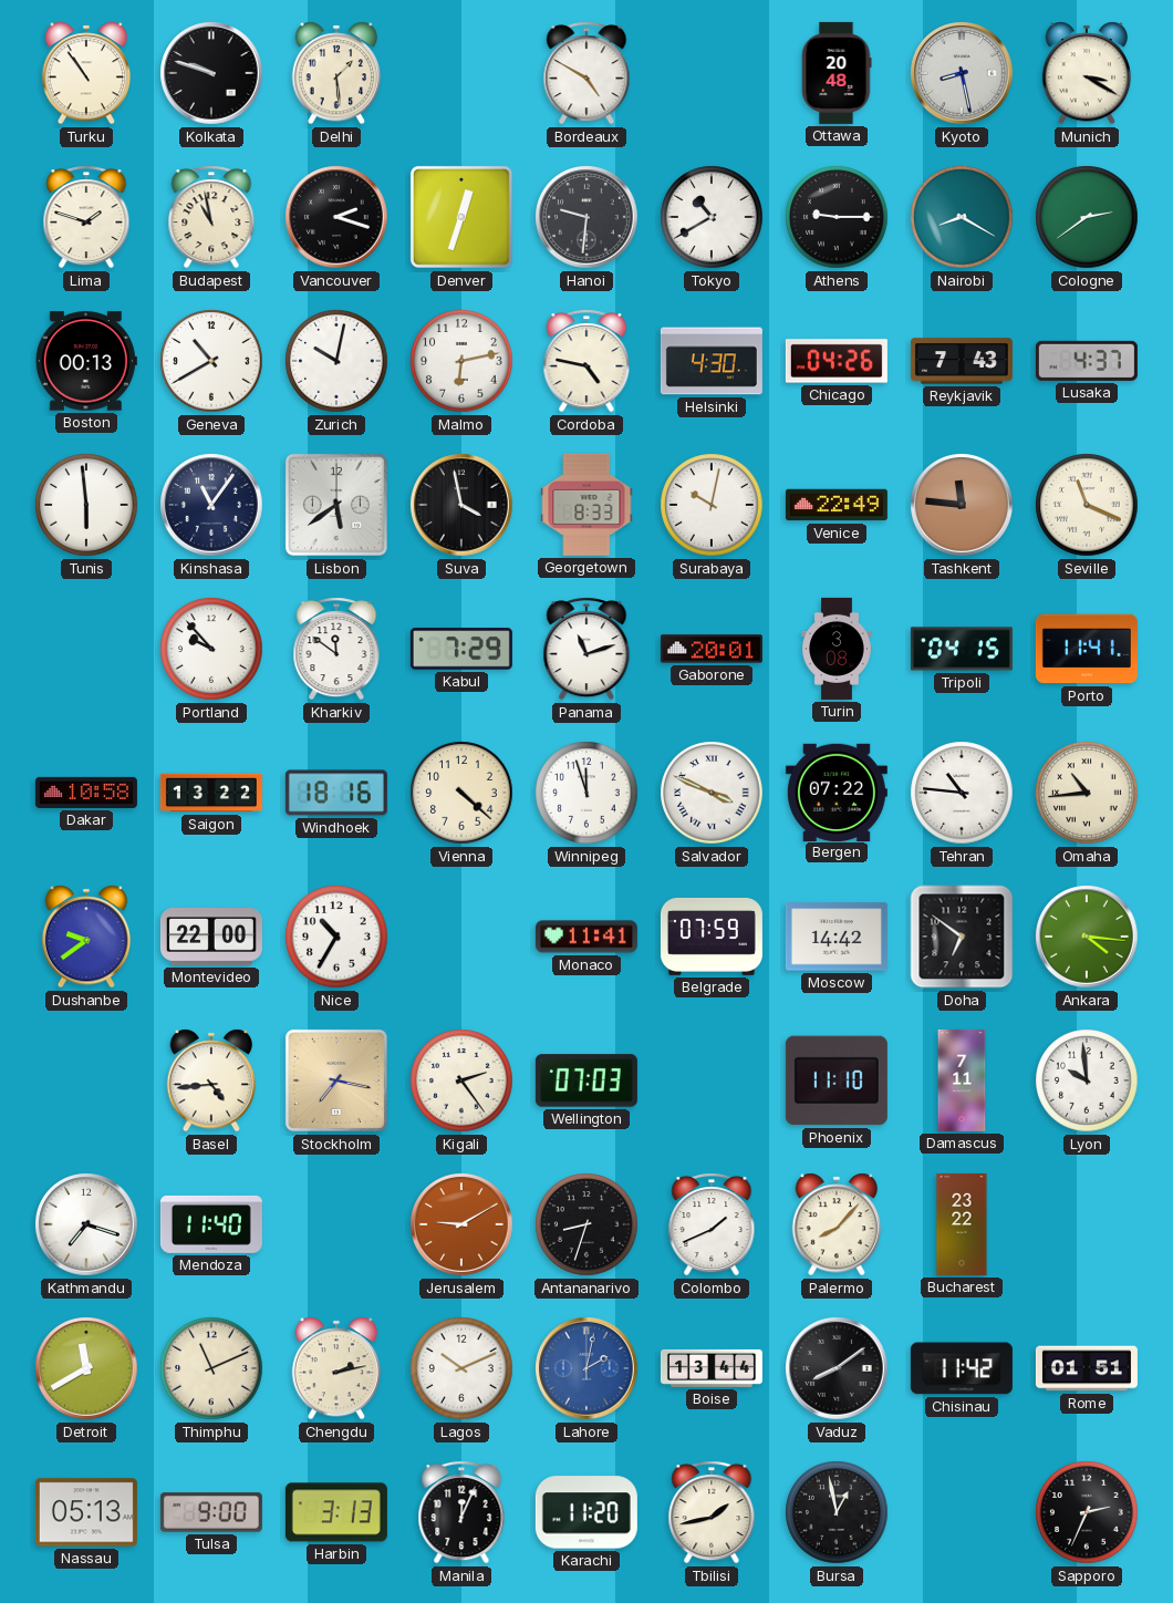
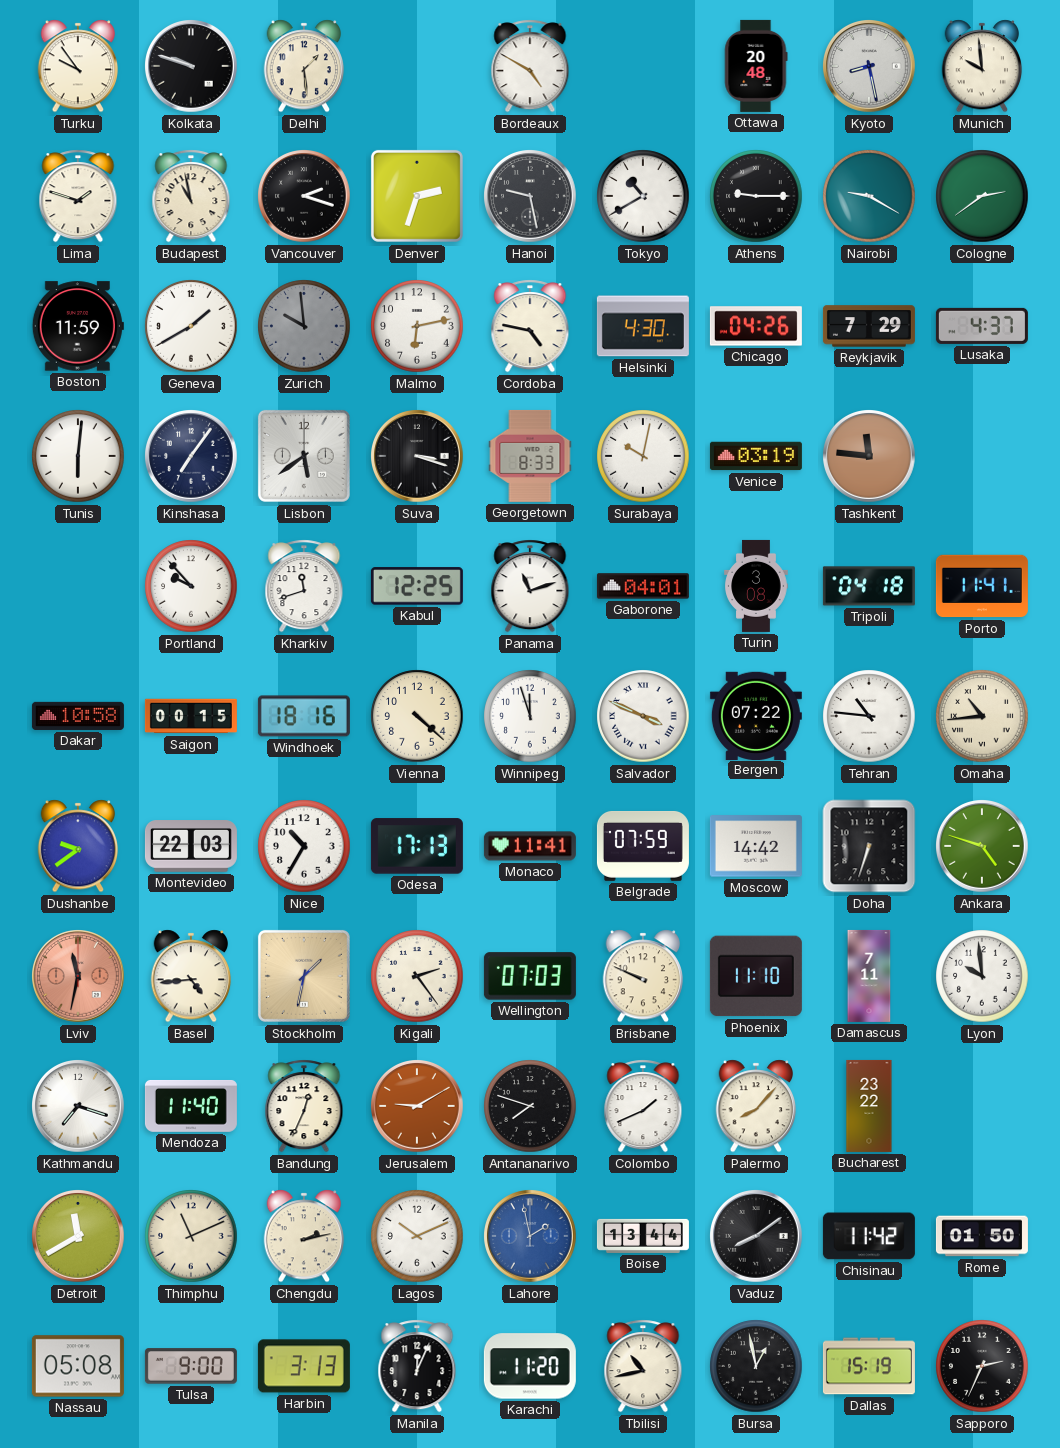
Turku: 10:54 -> 9:54 (78, 66)
Munich: 3:20 -> 9:59 (982, 66)
Denver: 12:33 -> 2:33 (417, 196)
Hanoi: 9:31 -> 9:28 (530, 196)
Nairobi: 8:20 -> 9:20 (869, 196)
Boston: 00:13 -> 11:59 (78, 326)
Geneva: 10:40 -> 1:40 (191, 326)
Zurich: 10:02 -> 9:59 (304, 326)
Zurich dial: white -> grey (304, 326)
Reykjavik: 7:43 -> 7:29 (869, 326)
Tunis: 5:59 -> 6:01 (78, 456)
Kinshasa: 11:06 -> 7:06 (191, 456)
Suva: 3:58 -> 3:18 (417, 456)
Venice: 22:49 -> 03:19 (756, 456)
Seville: 11:19 -> none (1087, 505)
Kharkiv: 11:51 -> 11:42 (304, 586)
Kabul: 7:29 -> 12:25 (417, 586)
Gaborone: 20:01 -> 04:01 (643, 586)
Tripoli: 04:15 -> 04:18 (869, 586)
Saigon: 13:22 -> 00:15 (191, 716)
Montevideo: 22:00 -> 22:03 (191, 846)
Odesa: none -> 17:13 (417, 846)
Doha: 6:51 -> 6:33 (869, 846)
Ankara: 4:16 -> 4:48 (982, 846)
Lviv: none -> 11:32 (78, 976)
Stockholm: 7:17 -> 1:32 (304, 976)
Brisbane: none -> 9:49 (643, 976)
Bandung: none -> 12:34 (304, 1106)
Antananarivo: 8:33 -> 7:48 (530, 1106)
Lahore: 2:02 -> 1:58 (530, 1236)
Rome: 01:51 -> 01:50 (982, 1236)
Nassau: 05:13 -> 05:08 (78, 1366)
Tbilisi: 1:43 -> 10:43 (643, 1366)
Dallas: none -> 15:19 (869, 1366)
